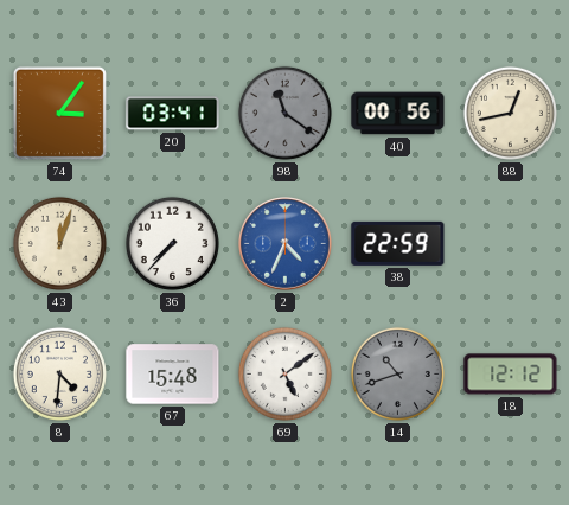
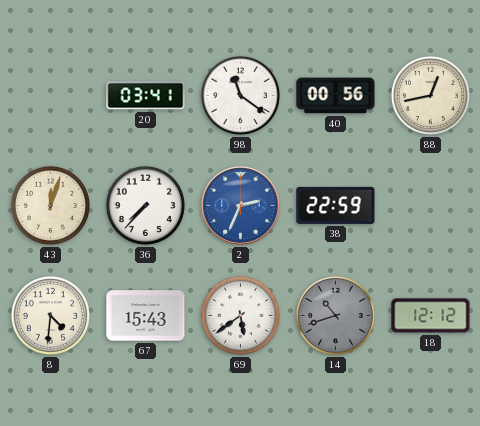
74: 3:06 -> none (59, 113)
98 dial: grey -> white (240, 95)
2: 4:34 -> 2:34 (241, 206)
67: 15:48 -> 15:43 (146, 316)
69: 5:09 -> 5:39 (240, 315)
